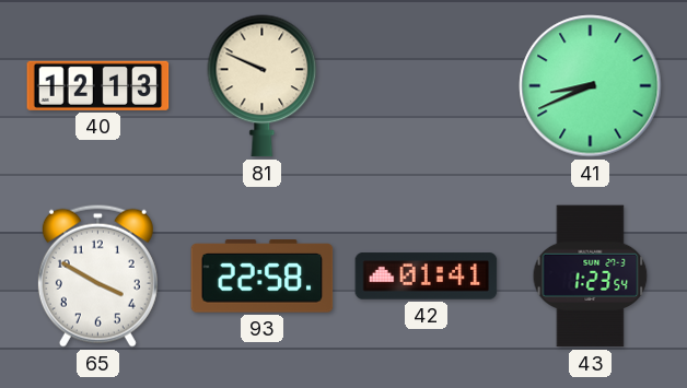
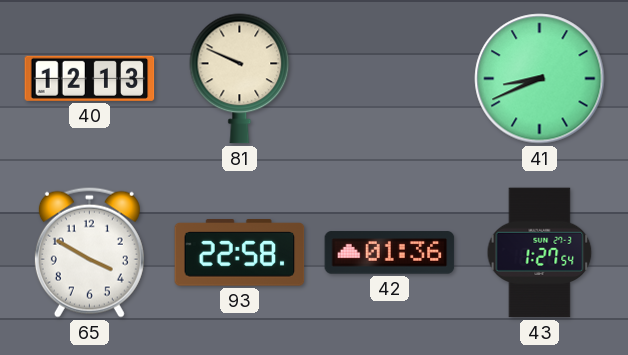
42: 01:41 -> 01:36 (390, 253)
43: 1:23 -> 1:27 (540, 253)
